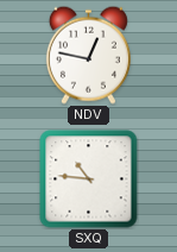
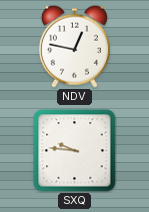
SXQ: 10:46 -> 9:46 (75, 151)
